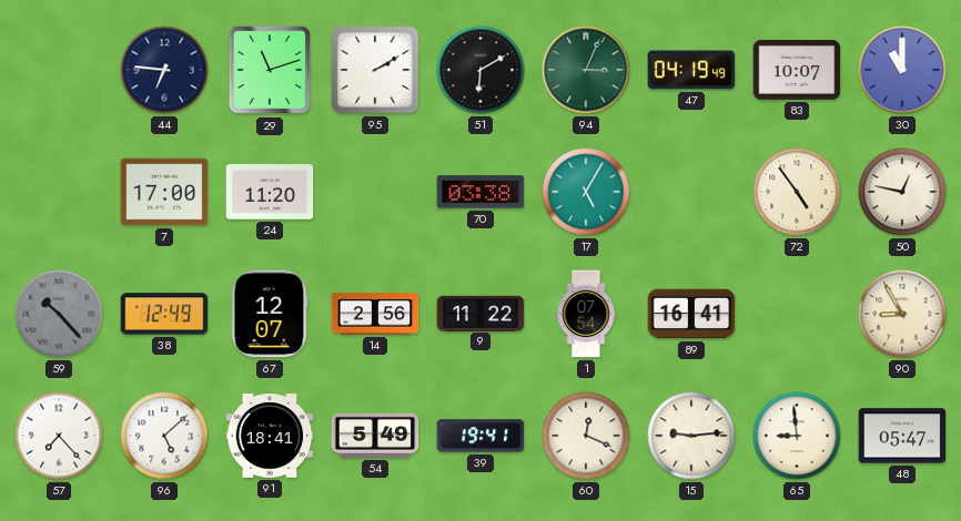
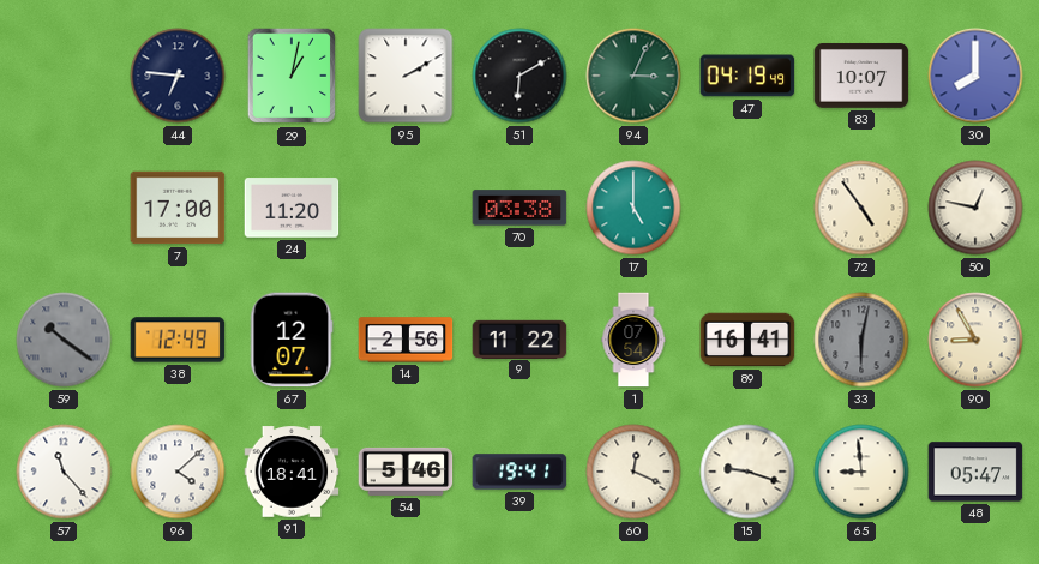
29: 11:12 -> 1:02 (292, 76)
30: 11:00 -> 8:00 (975, 76)
17: 5:05 -> 5:00 (633, 208)
59: 10:23 -> 10:21 (64, 340)
33: none -> 6:02 (861, 340)
57: 7:23 -> 11:23 (64, 472)
96: 5:08 -> 4:08 (178, 472)
54: 5:49 -> 5:46 (406, 472)
15: 9:14 -> 9:18 (747, 472)
